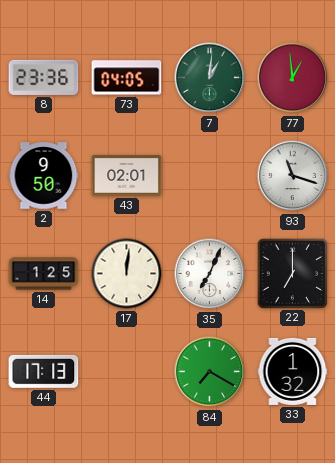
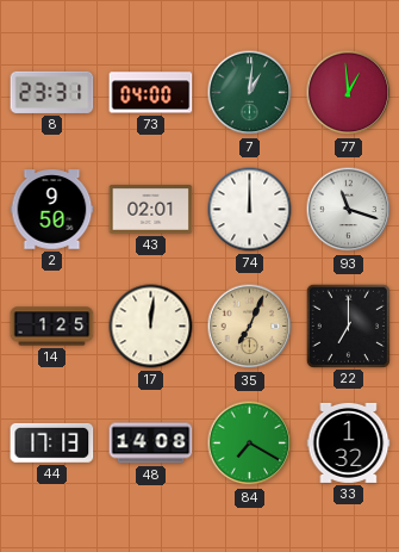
8: 23:36 -> 23:31 (52, 92)
73: 04:05 -> 04:00 (151, 93)
74: none -> 12:00 (250, 210)
35 dial: white -> champagne (250, 327)
48: none -> 14:08 (151, 444)
